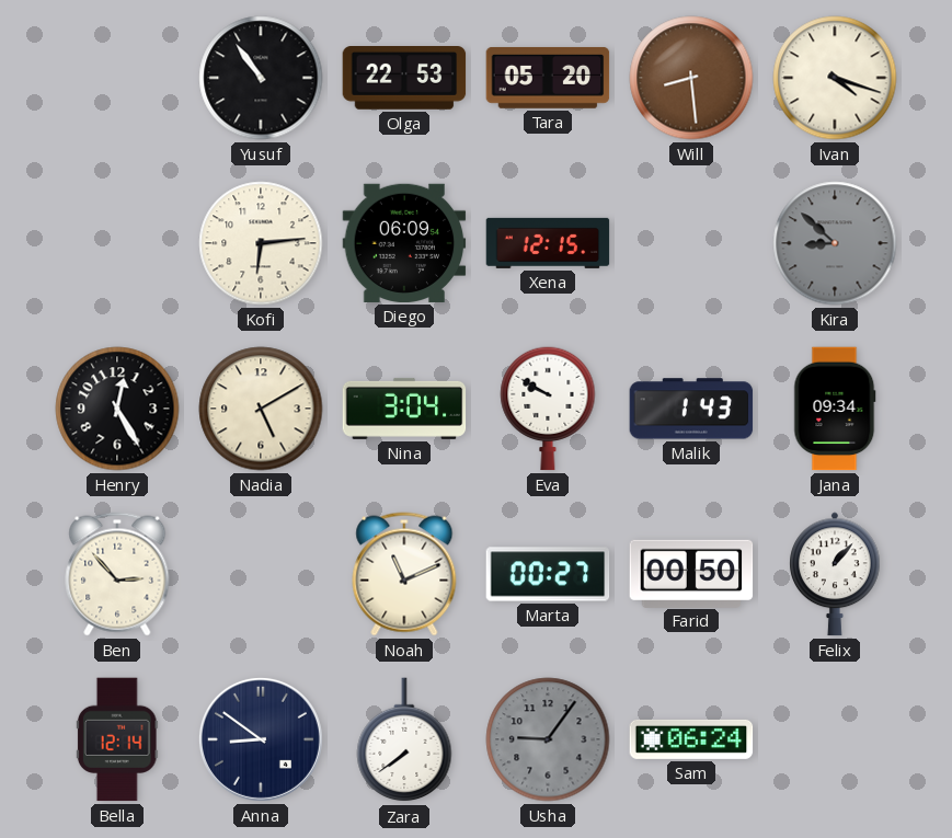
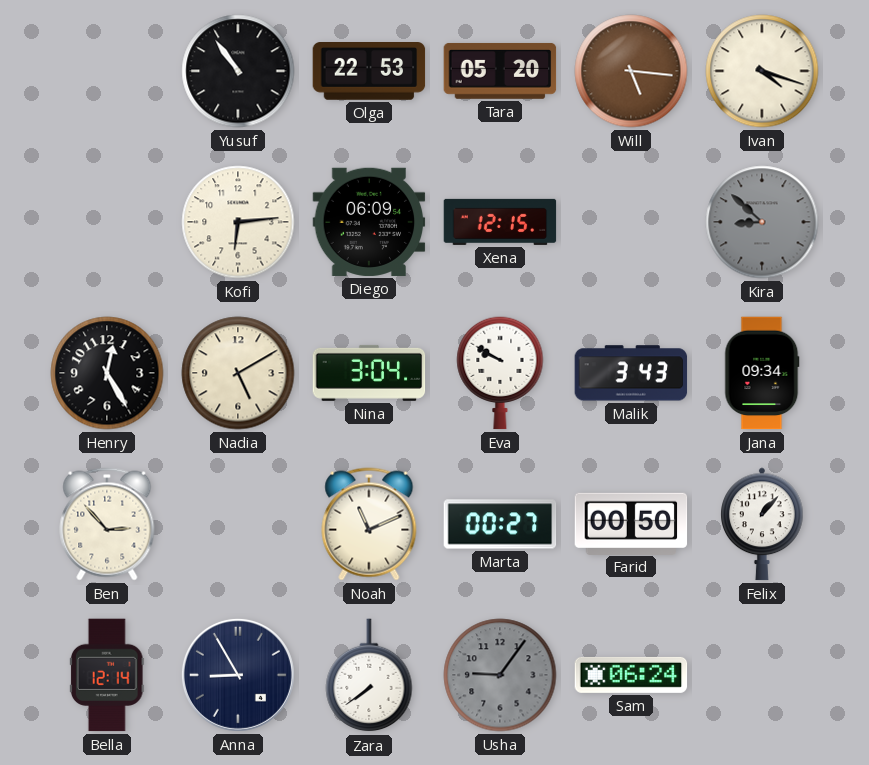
Will: 8:29 -> 5:16 (631, 71)
Malik: 1:43 -> 3:43 (631, 373)
Anna: 8:51 -> 8:55 (238, 675)
